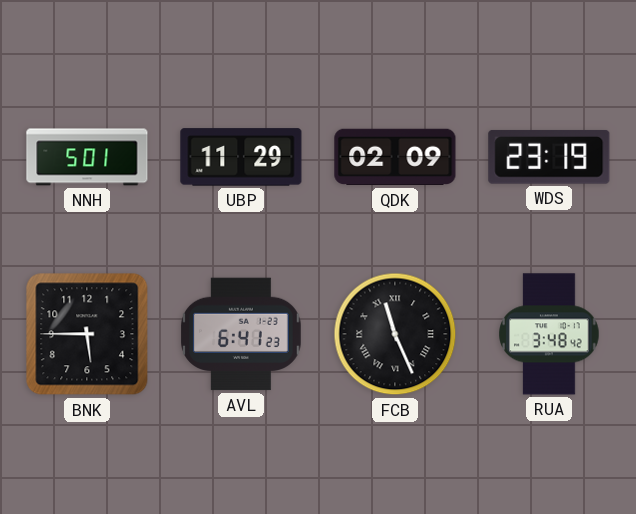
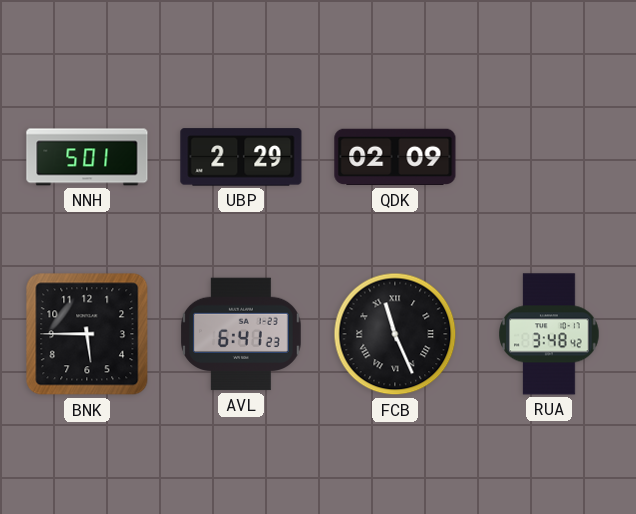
UBP: 11:29 -> 2:29 (241, 157)
WDS: 23:19 -> none (549, 157)
